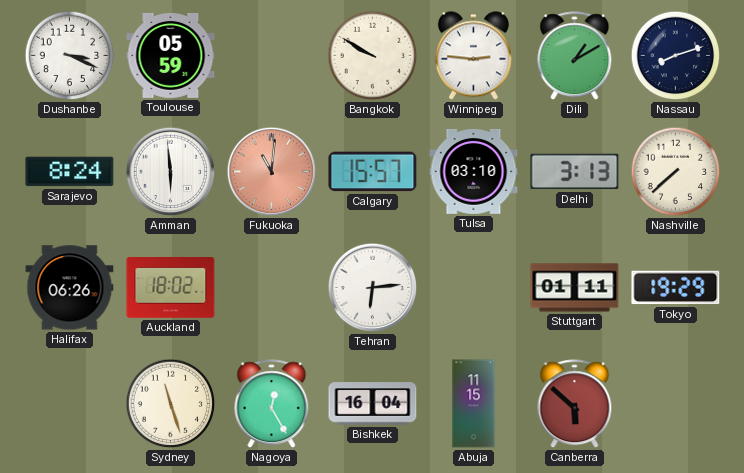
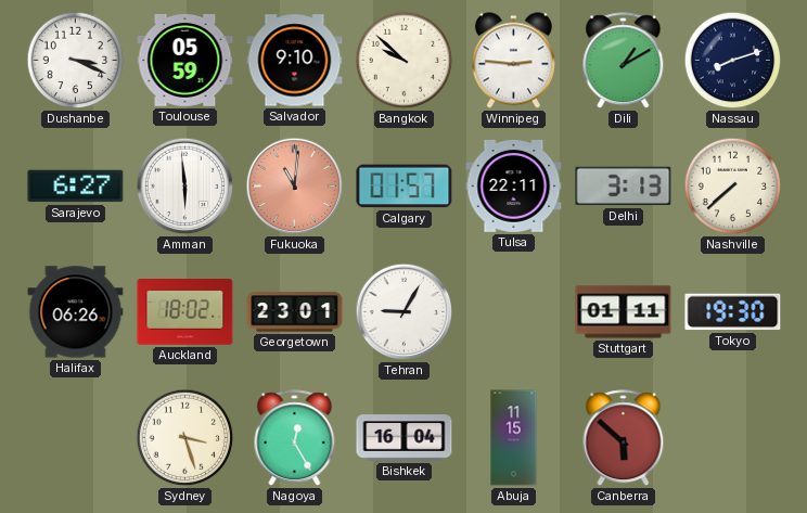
Salvador: none -> 9:10 (295, 61)
Bangkok: 9:50 -> 9:52 (405, 61)
Sarajevo: 8:24 -> 6:27 (76, 187)
Calgary: 15:57 -> 01:57 (405, 187)
Tulsa: 03:10 -> 22:11 (514, 185)
Georgetown: none -> 23:01 (295, 312)
Tehran: 6:14 -> 9:05 (405, 312)
Tokyo: 19:29 -> 19:30 (733, 312)
Sydney: 11:27 -> 3:27 (185, 438)
